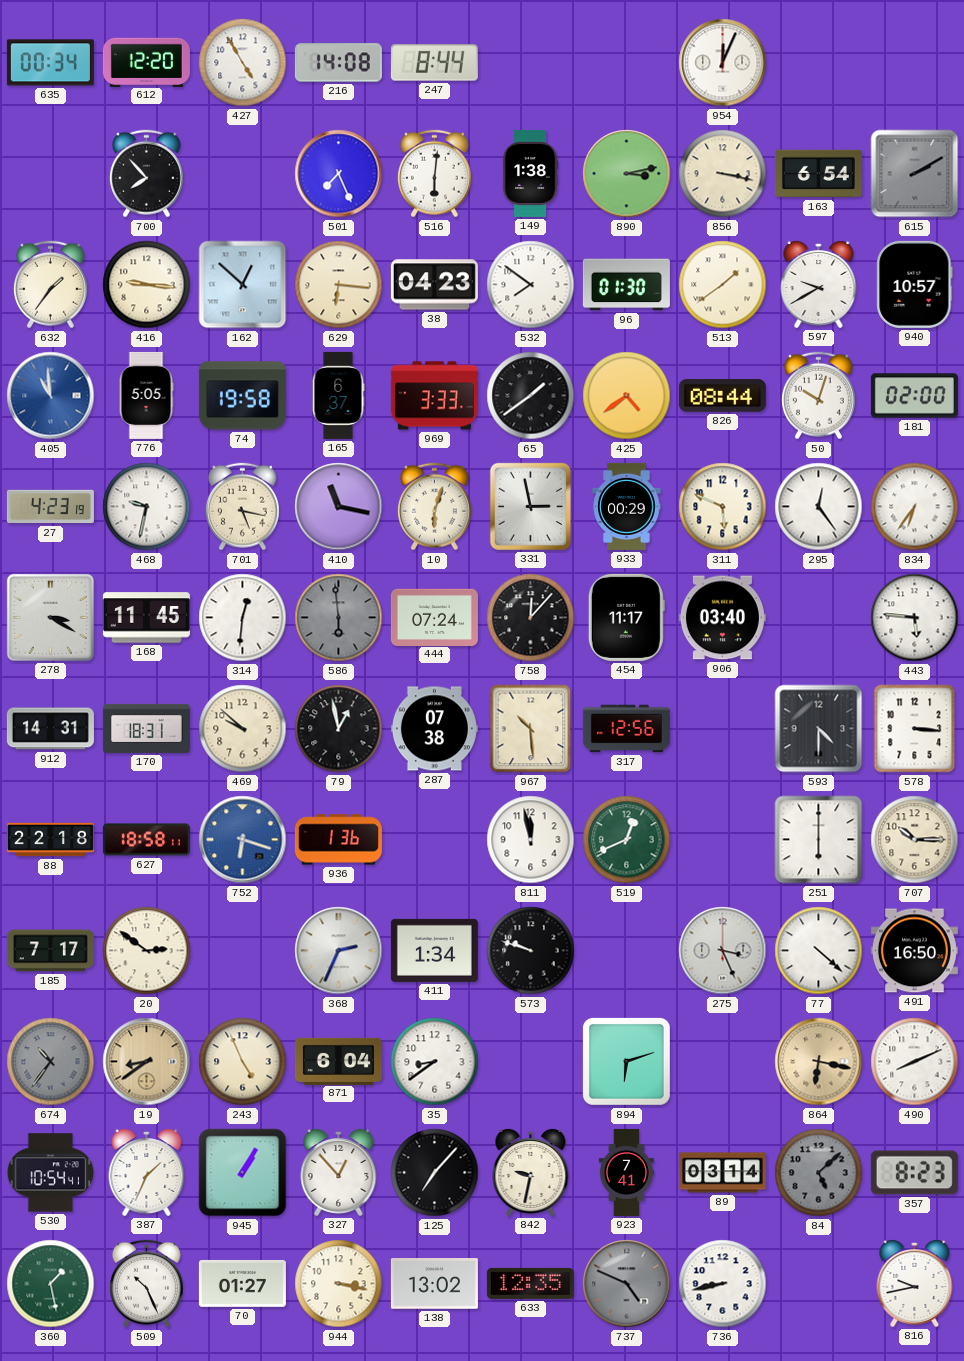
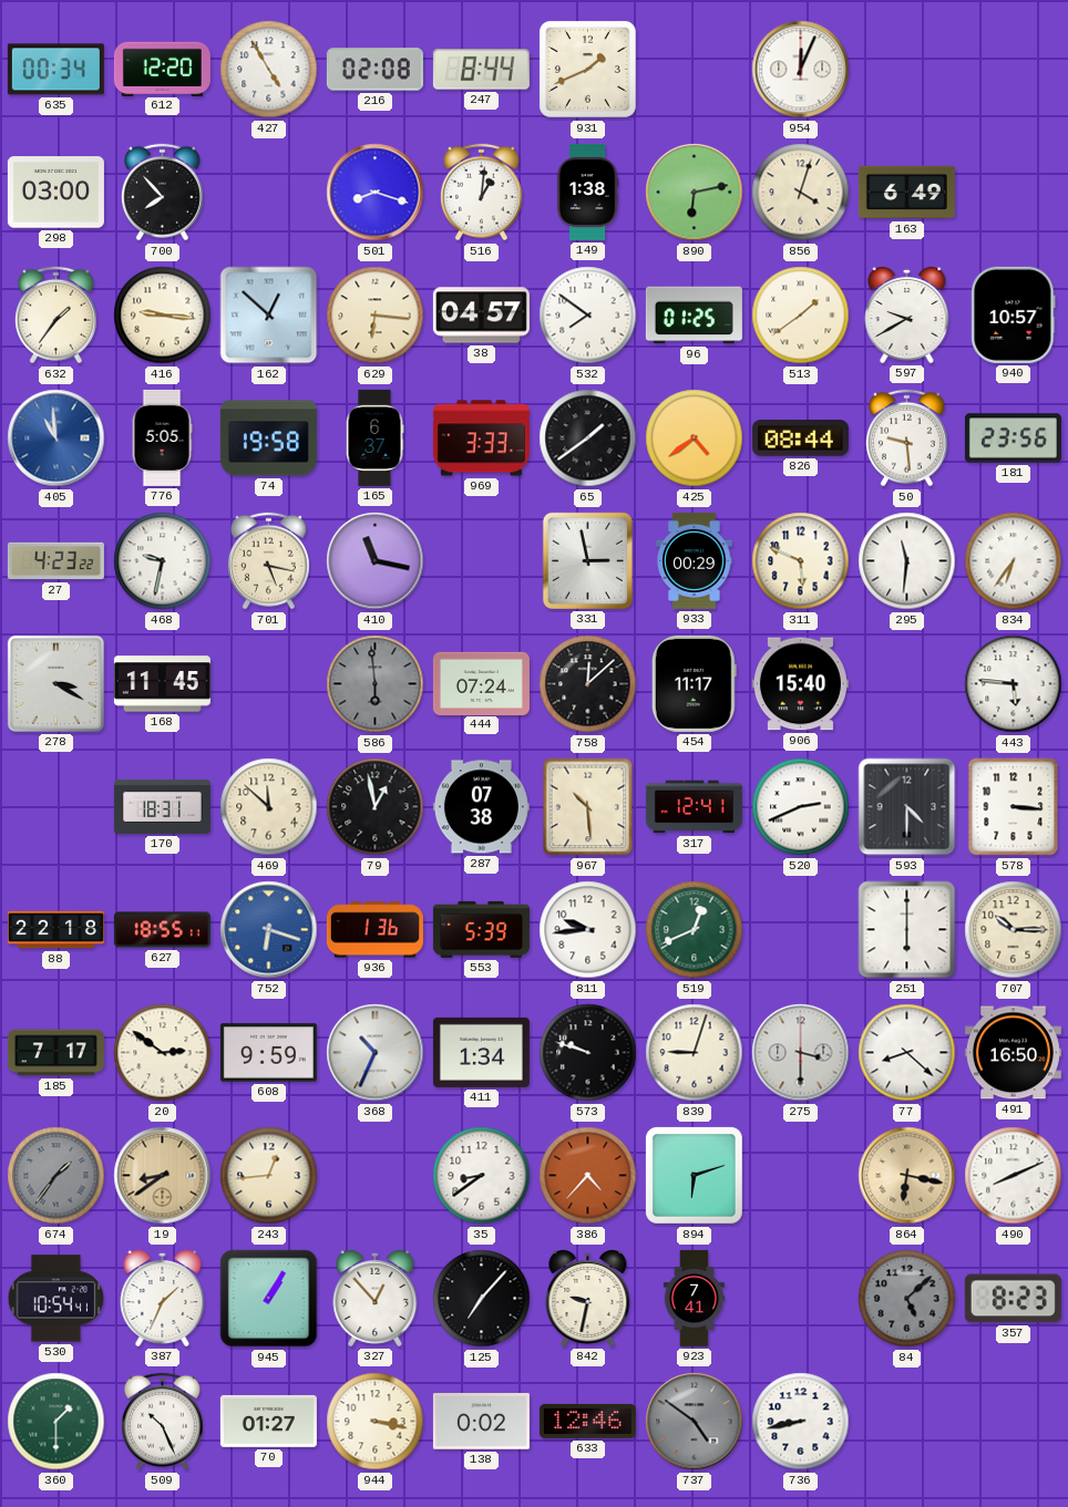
216: 14:08 -> 02:08 (374, 70)
931: none -> 1:41 (587, 69)
298: none -> 03:00 (55, 193)
501: 7:26 -> 8:18 (376, 193)
516: 6:01 -> 1:01 (481, 193)
890: 3:13 -> 6:13 (695, 193)
856: 3:17 -> 4:03 (801, 193)
163: 6:54 -> 6:49 (906, 193)
615: 2:10 -> none (915, 174)
38: 04:23 -> 04:57 (481, 316)
96: 01:30 -> 01:25 (694, 316)
50: 10:03 -> 9:29 (906, 438)
181: 02:00 -> 23:56 (1013, 438)
27: 4:23:19 -> 4:23:22 (55, 561)
10: 6:03 -> none (434, 507)
295: 12:24 -> 11:31 (907, 561)
314: 12:31 -> none (243, 618)
758: 12:07 -> 12:08 (588, 684)
906: 03:40 -> 15:40 (800, 684)
912: 14:31 -> none (50, 729)
469: 9:52 -> 11:52 (269, 807)
317: 12:56 -> 12:41 (694, 807)
520: none -> 2:41 (801, 807)
627: 18:58 -> 18:55 (162, 930)
553: none -> 5:39 (481, 929)
811: 11:58 -> 9:44 (588, 930)
608: none -> 9:59 (268, 1053)
368: 2:34 -> 10:34 (376, 1053)
839: none -> 9:03 (695, 1053)
275: 3:26 -> 3:30 (801, 1053)
77: 4:22 -> 8:22 (907, 1053)
674: 10:36 -> 1:36 (57, 1176)
243: 4:56 -> 12:44 (269, 1176)
871: 6:04 -> none (338, 1061)
386: none -> 4:37 (588, 1176)
89: 03:14 -> none (722, 1173)
360: 1:28 -> 1:30 (57, 1422)
138: 13:02 -> 0:02 (481, 1422)
633: 12:35 -> 12:46 (587, 1421)
737: 4:49 -> 4:51 (695, 1422)
816: 9:43 -> none (915, 1283)
